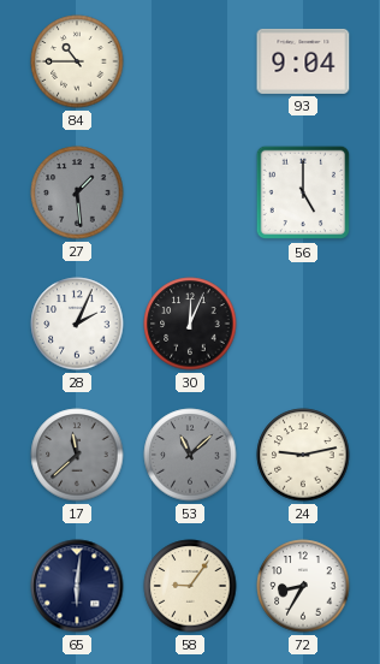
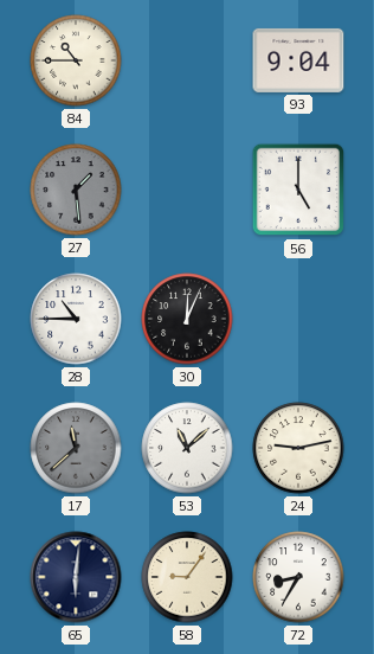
28: 2:04 -> 10:45 (76, 319)
53 dial: grey -> white (187, 448)
